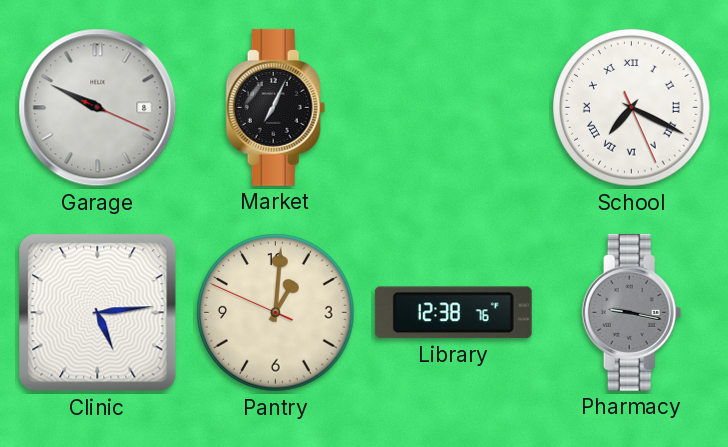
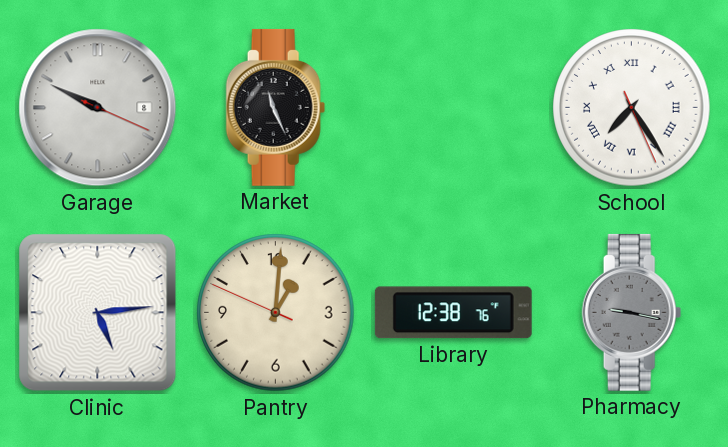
Market: 7:04 -> 11:26 (276, 107)
School: 7:19 -> 7:24 (632, 108)
